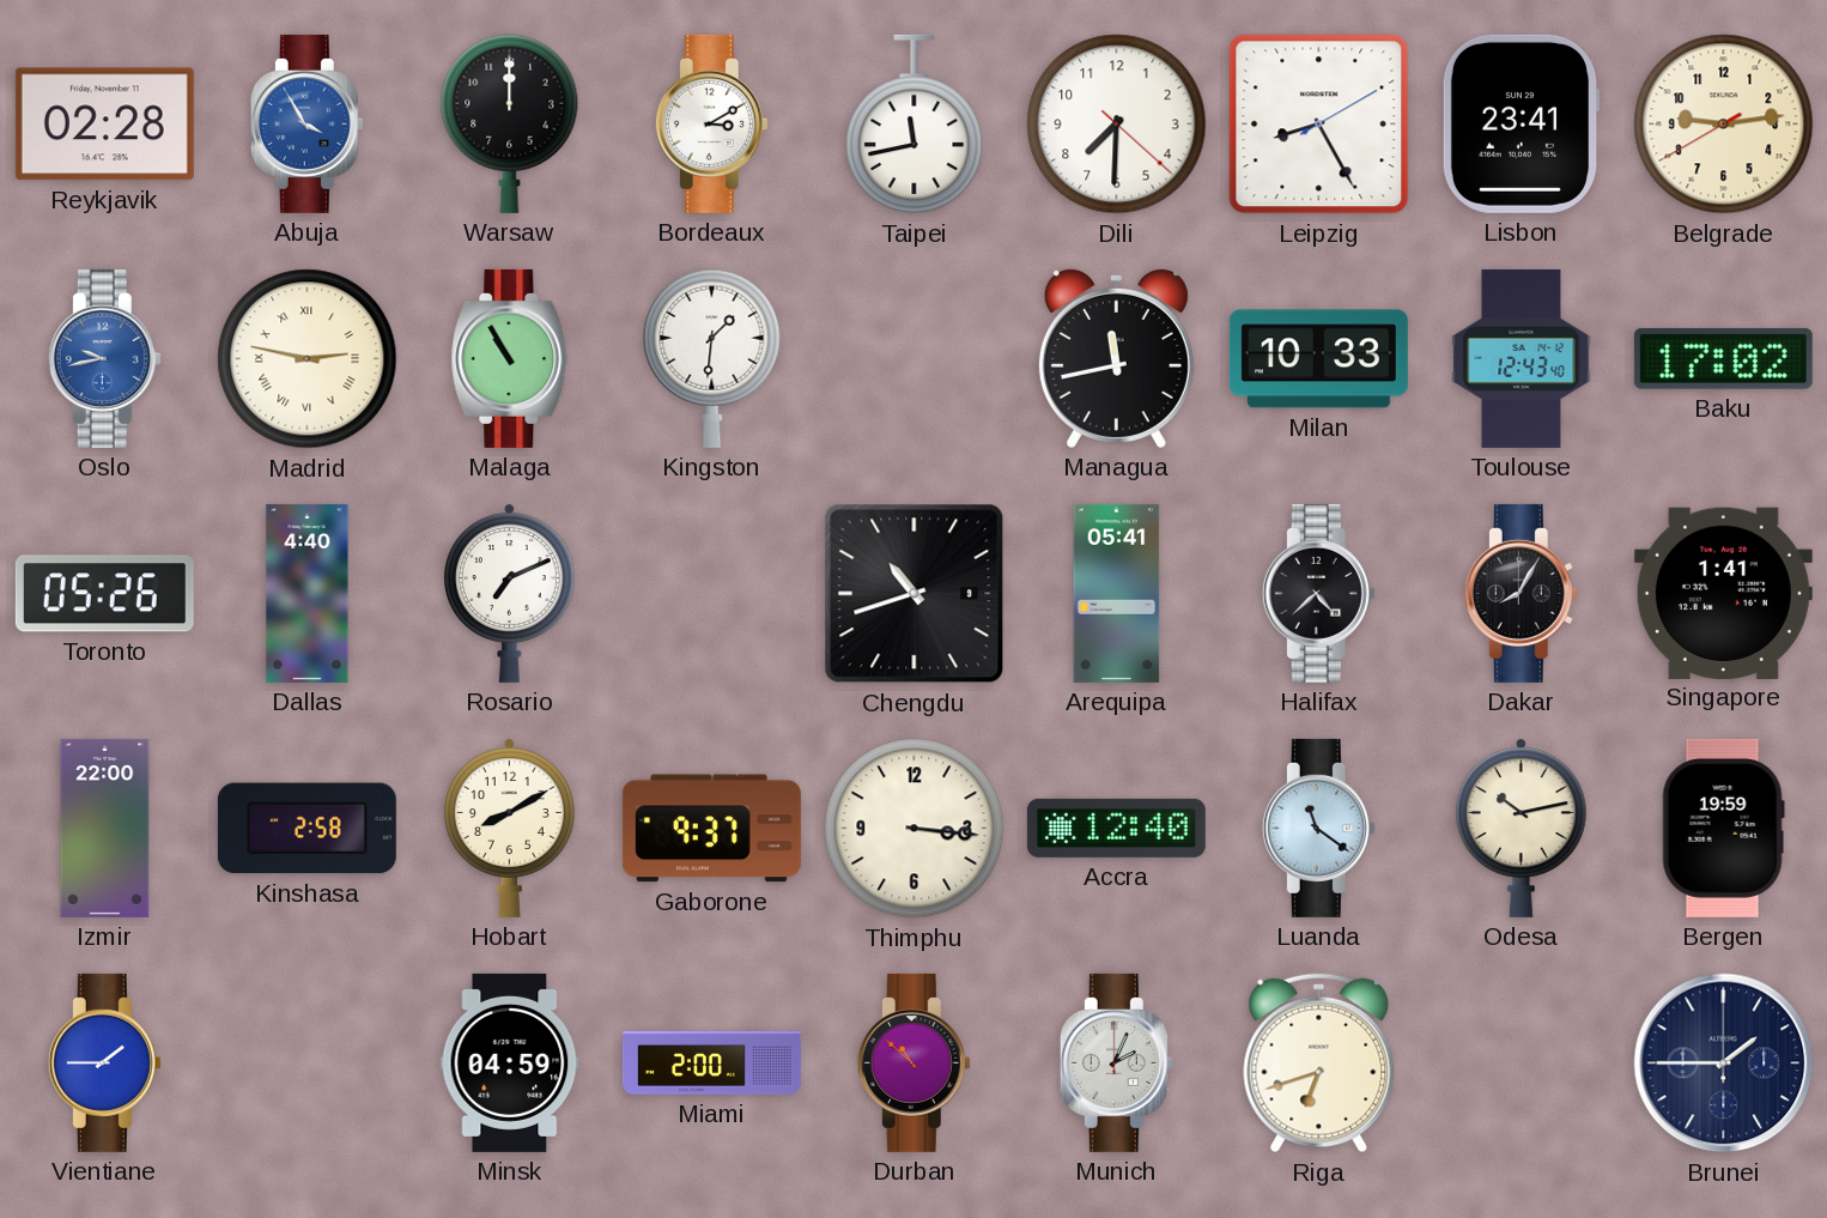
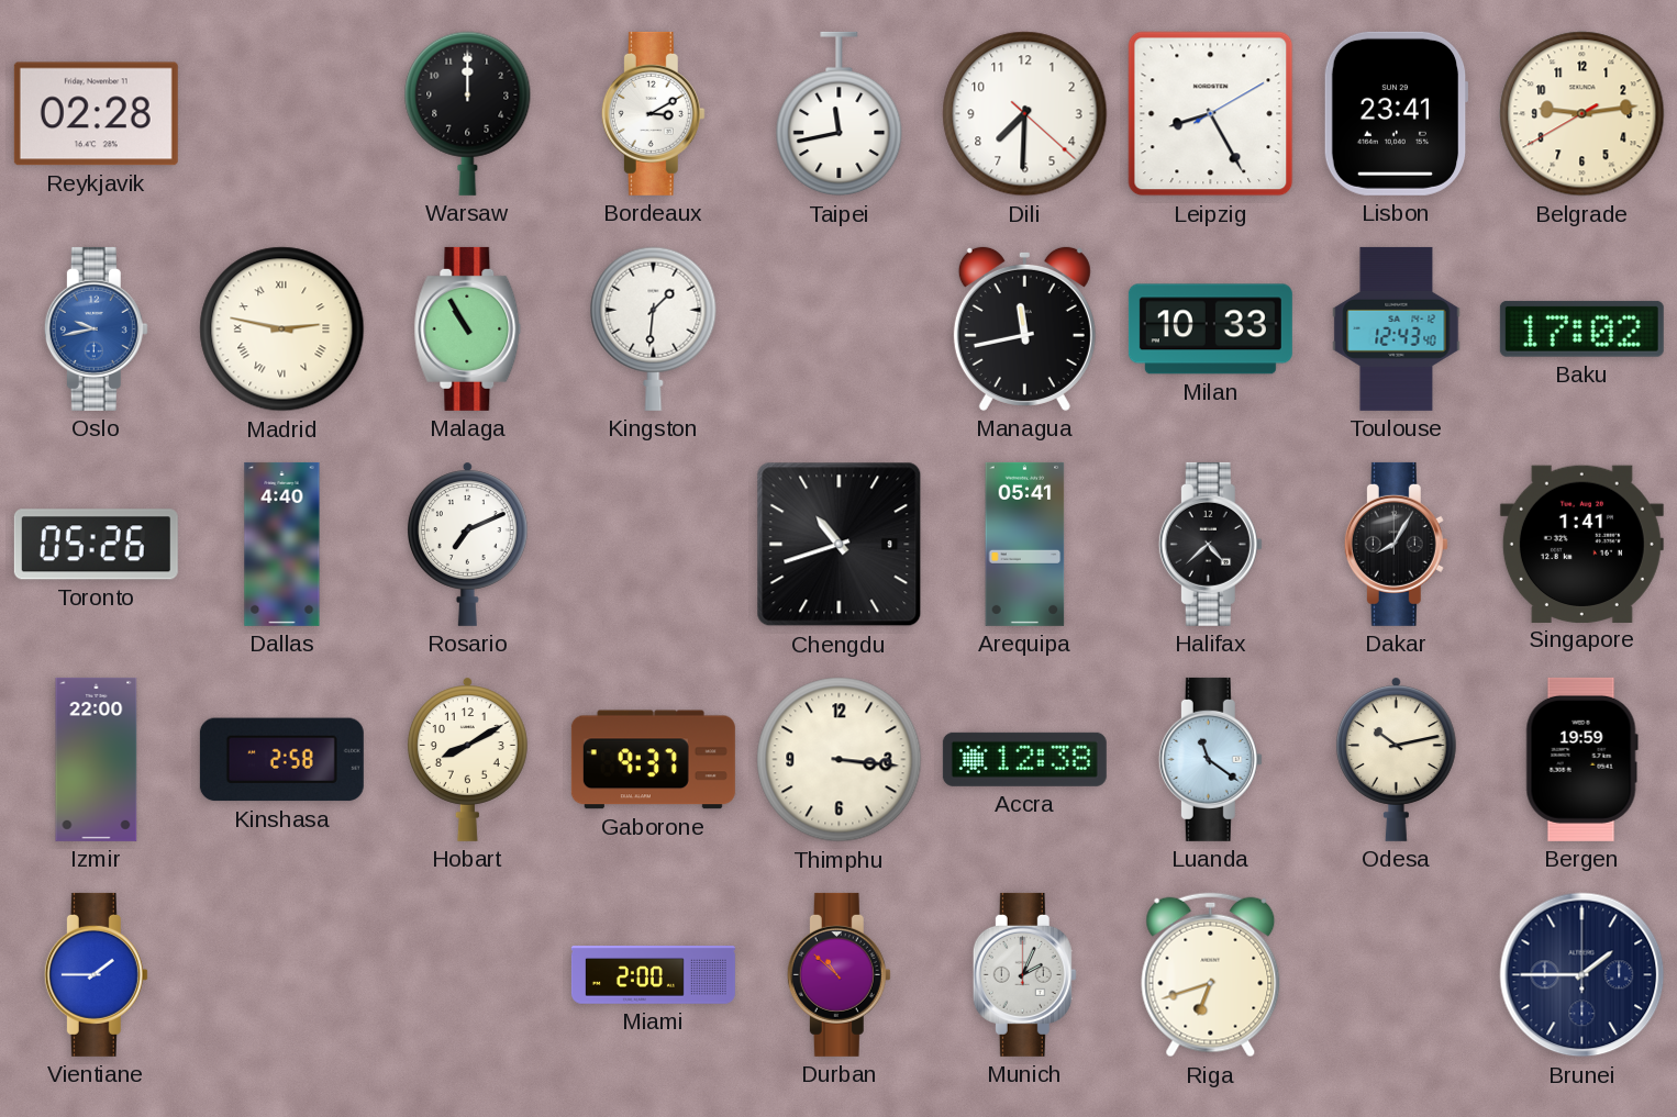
Abuja: 3:55 -> none (306, 123)
Accra: 12:40 -> 12:38 (1024, 759)
Minsk: 04:59 -> none (510, 1062)
